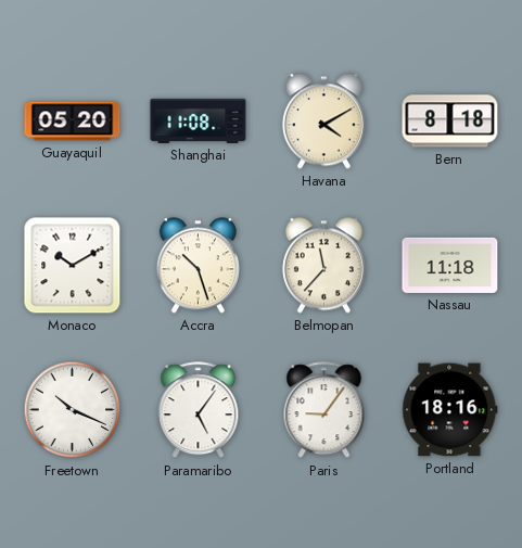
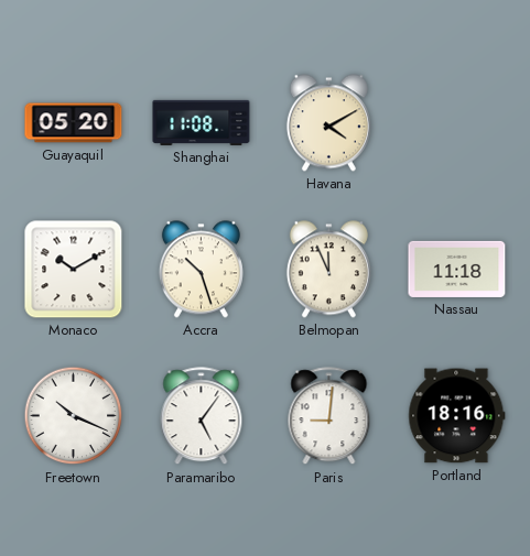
Bern: 8:18 -> none (450, 122)
Belmopan: 11:37 -> 11:56 (328, 270)
Paris: 9:06 -> 9:01 (329, 416)
